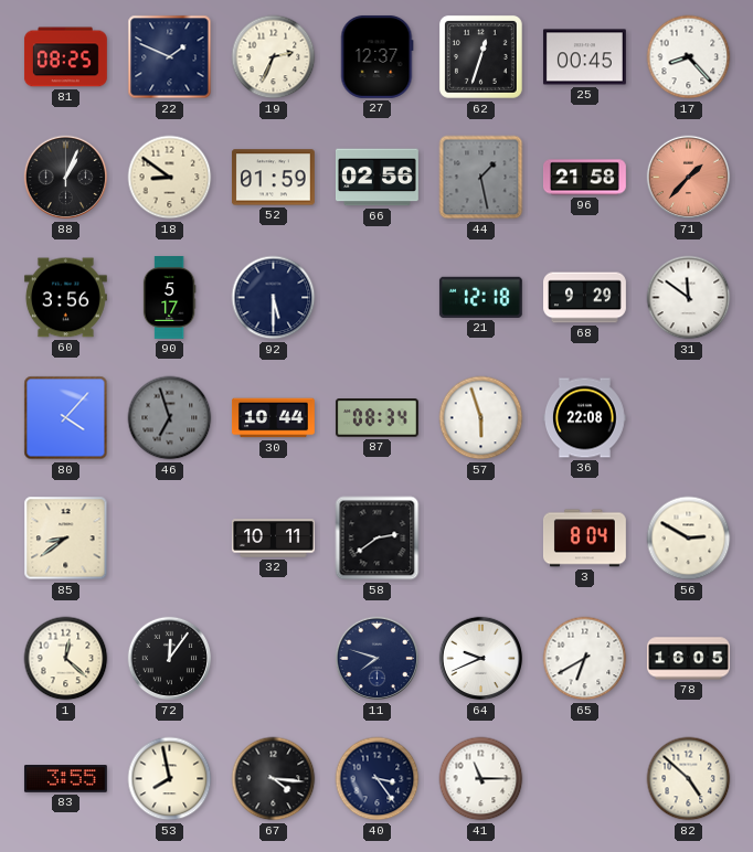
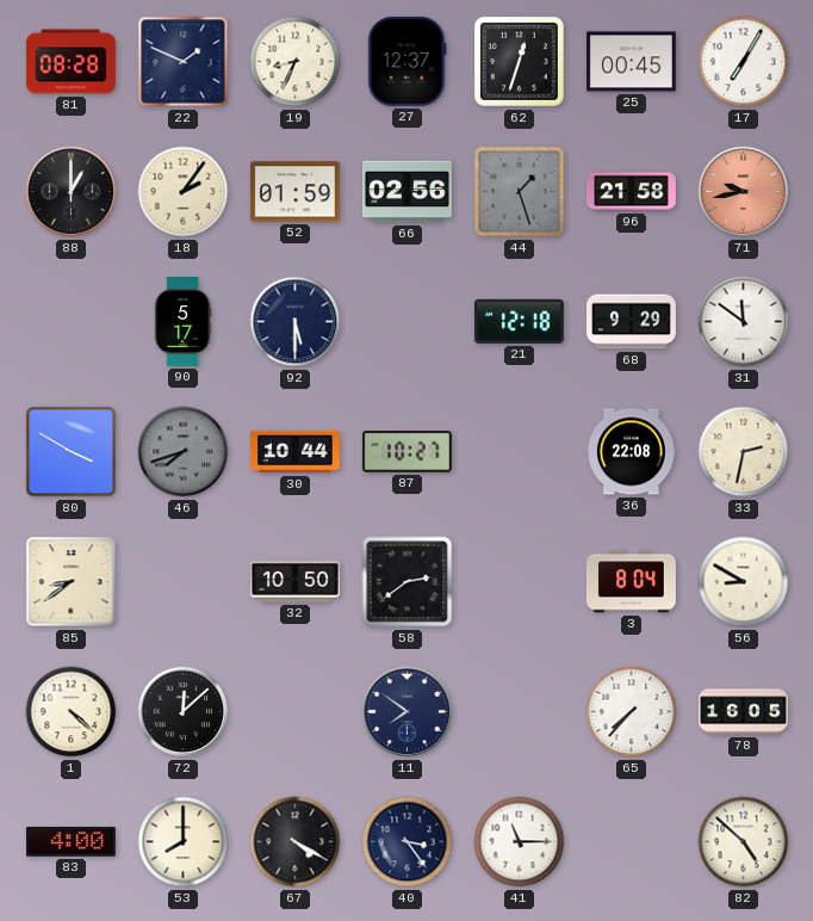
81: 08:25 -> 08:28 (72, 62)
19: 2:34 -> 8:34 (296, 62)
17: 8:23 -> 7:05 (744, 62)
88: 1:04 -> 1:00 (72, 192)
18: 8:51 -> 2:06 (184, 192)
44: 1:28 -> 1:27 (520, 192)
71: 1:37 -> 9:43 (744, 192)
60: 3:56 -> none (65, 298)
80: 4:07 -> 3:50 (72, 452)
46: 6:57 -> 7:42 (184, 452)
87: 08:34 -> 10:27 (406, 452)
57: 5:57 -> none (481, 418)
33: none -> 2:32 (744, 452)
32: 10:11 -> 10:50 (296, 582)
56: 2:50 -> 8:50 (744, 582)
1: 12:22 -> 4:22 (72, 712)
72: 12:06 -> 12:08 (184, 712)
11: 7:48 -> 7:51 (408, 712)
64: 9:41 -> none (481, 659)
65: 6:40 -> 7:37 (632, 712)
83: 3:55 -> 4:00 (70, 842)
53: 7:58 -> 8:00 (184, 842)
67: 4:16 -> 4:20 (296, 842)
